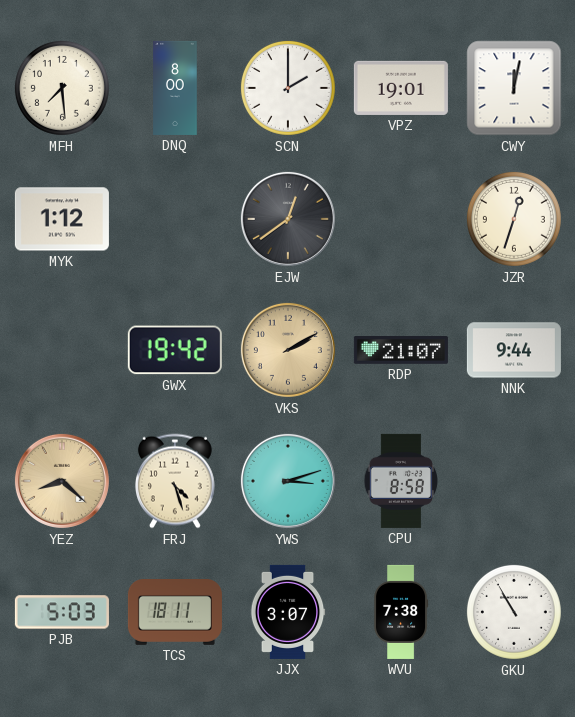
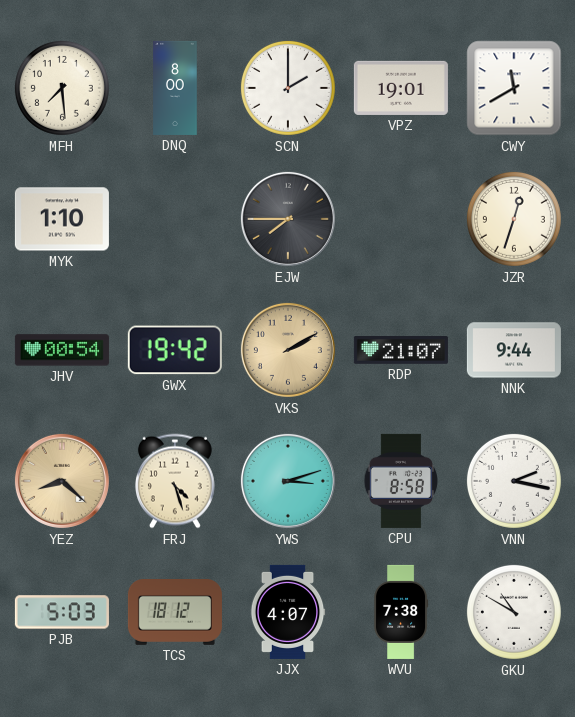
CWY: 12:02 -> 11:40 (514, 88)
MYK: 1:12 -> 1:10 (62, 219)
EJW: 12:39 -> 7:45 (288, 219)
JHV: none -> 00:54 (62, 350)
VNN: none -> 2:17 (514, 481)
TCS: 18:11 -> 18:12 (175, 613)
JJX: 3:07 -> 4:07 (288, 612)
GKU: 10:55 -> 10:50 (514, 612)
